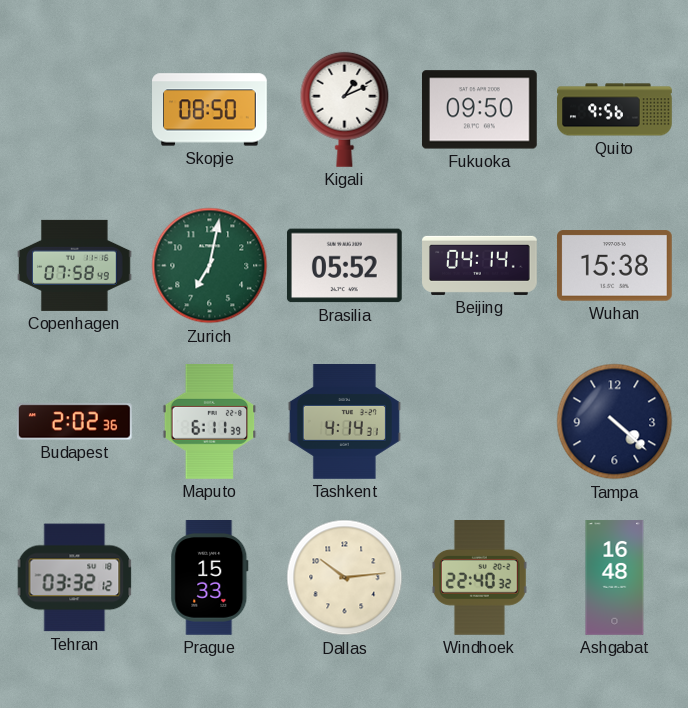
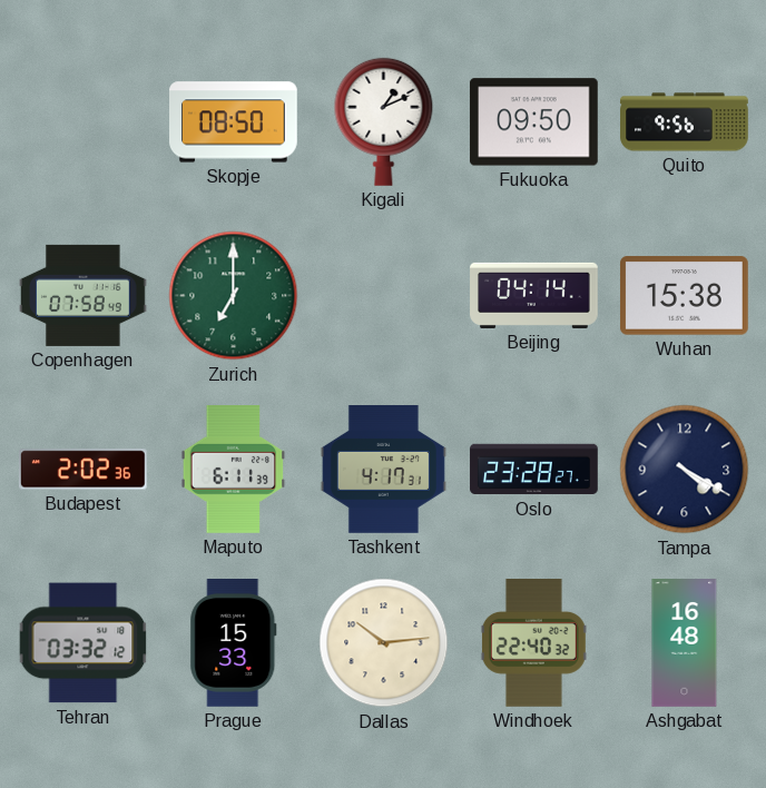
Zurich: 7:02 -> 7:00 (234, 296)
Brasilia: 05:52 -> none (344, 266)
Tashkent: 4:14 -> 4:17 (383, 470)
Oslo: none -> 23:28 (534, 470)
Tampa: 4:22 -> 4:20 (685, 470)
